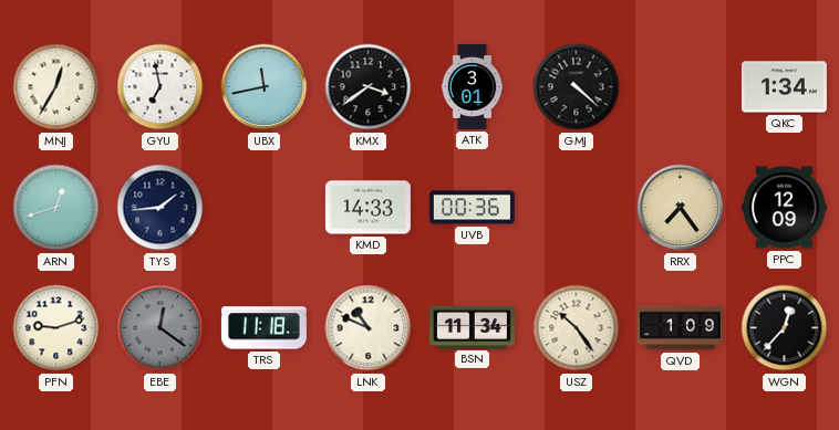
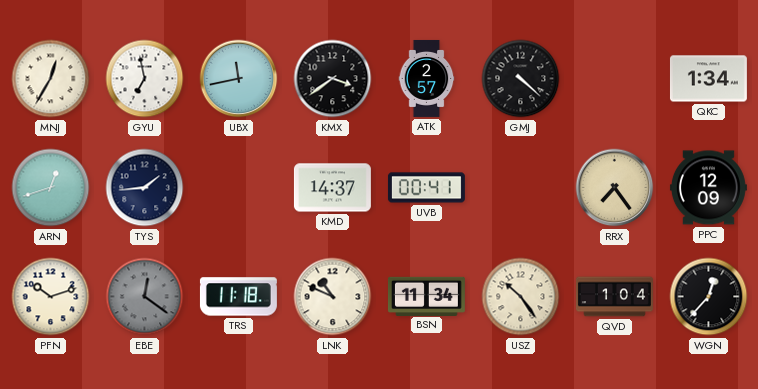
ATK: 3:01 -> 2:57 (427, 78)
KMD: 14:33 -> 14:37 (332, 188)
UVB: 00:36 -> 00:41 (426, 188)
PFN: 9:12 -> 10:12 (51, 297)
QVD: 1:09 -> 1:04 (614, 297)
